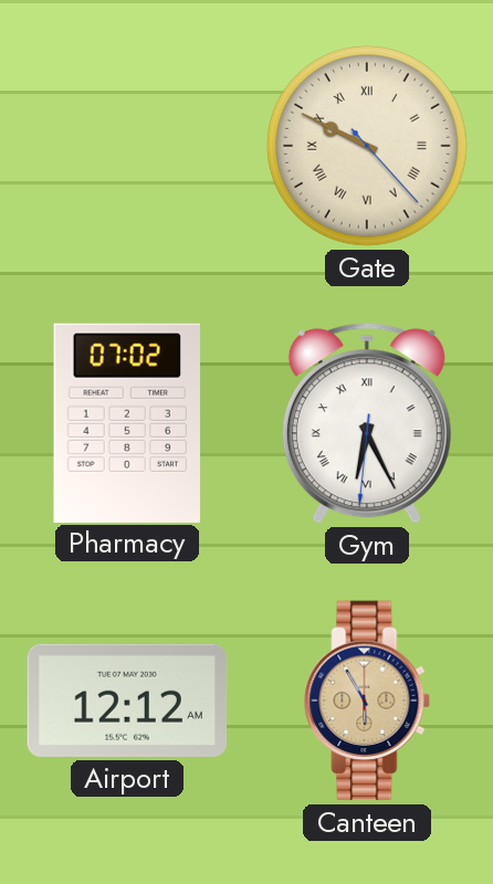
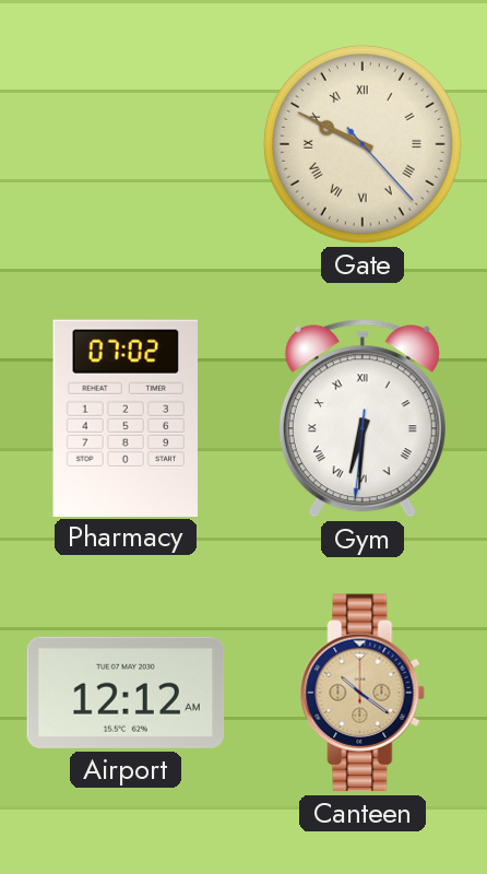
Gym: 6:25 -> 6:30 (363, 418)
Canteen: 5:55 -> 10:21 (363, 693)
